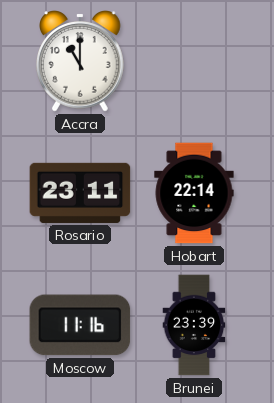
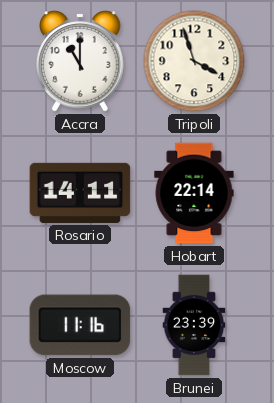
Tripoli: none -> 3:57 (194, 61)
Rosario: 23:11 -> 14:11 (80, 193)
